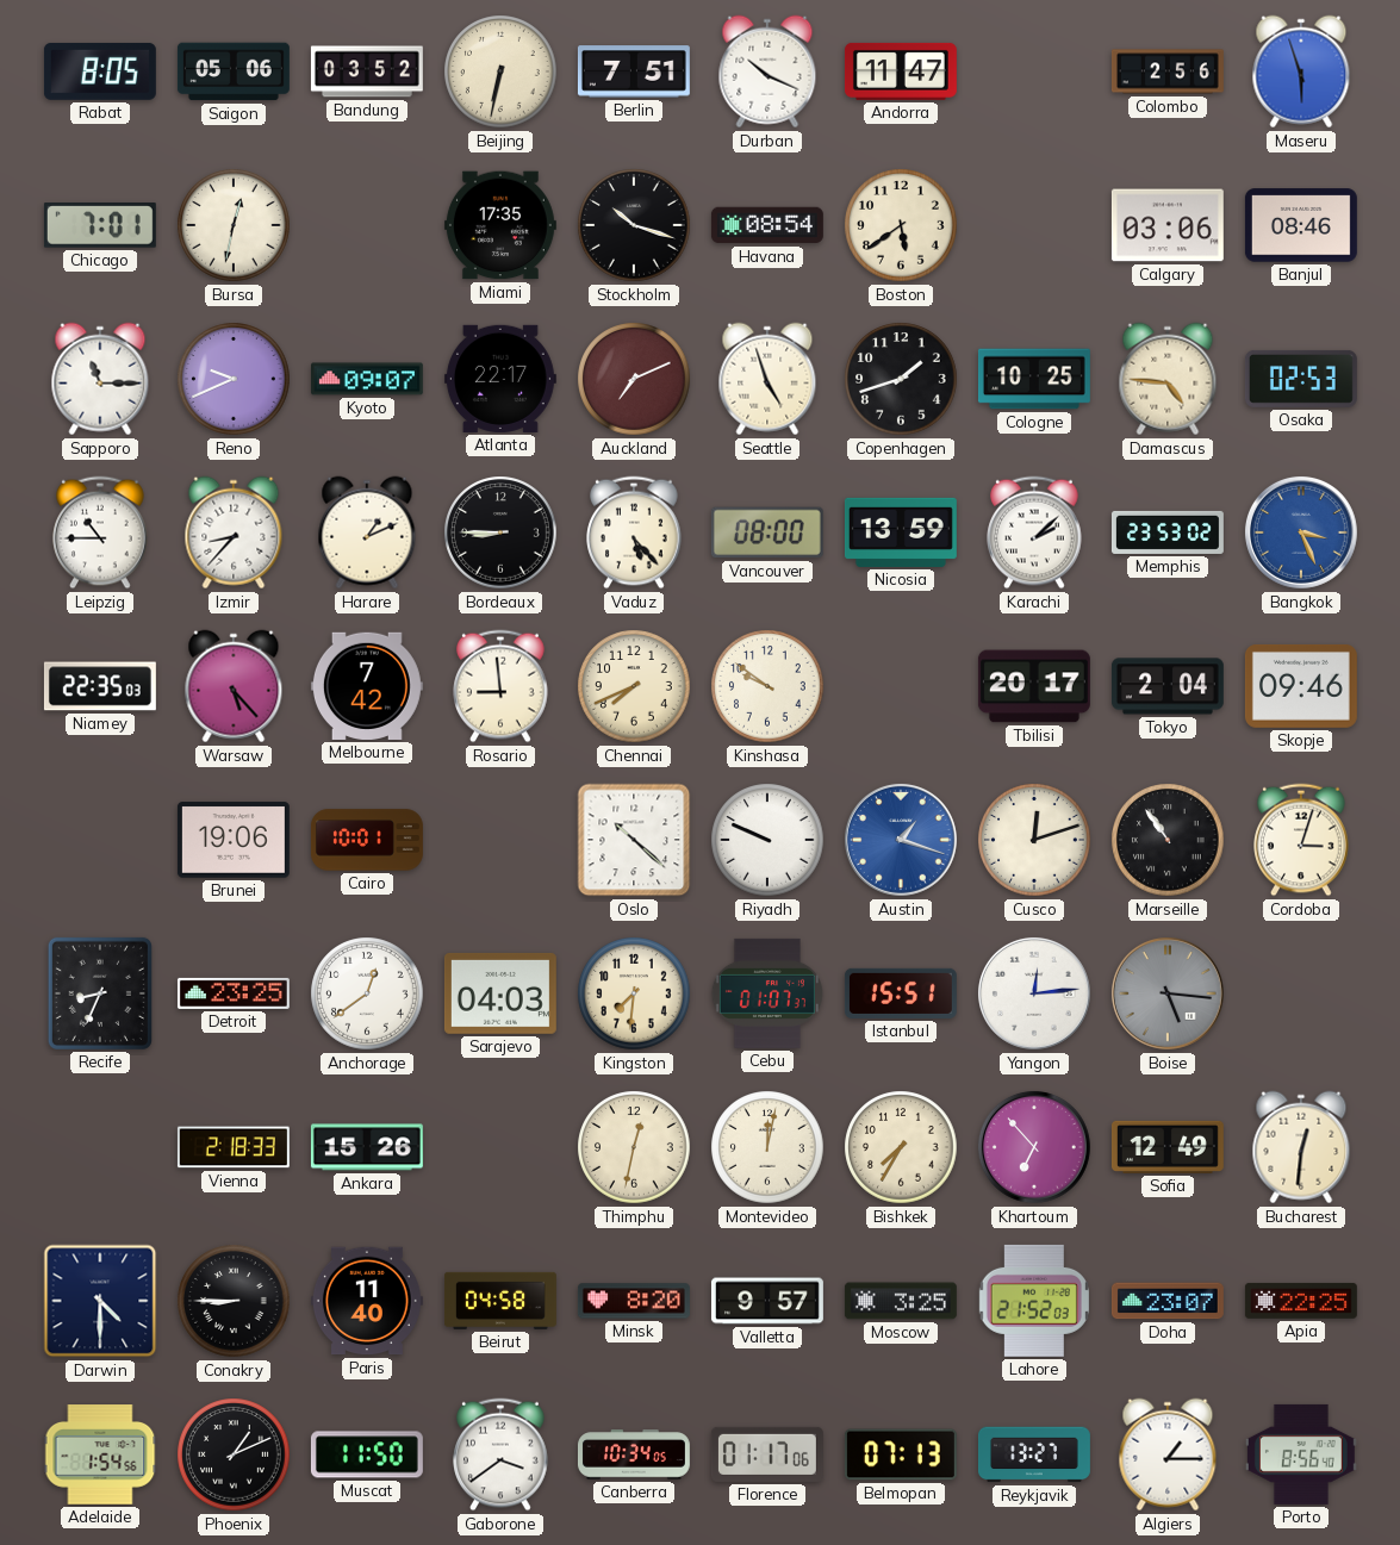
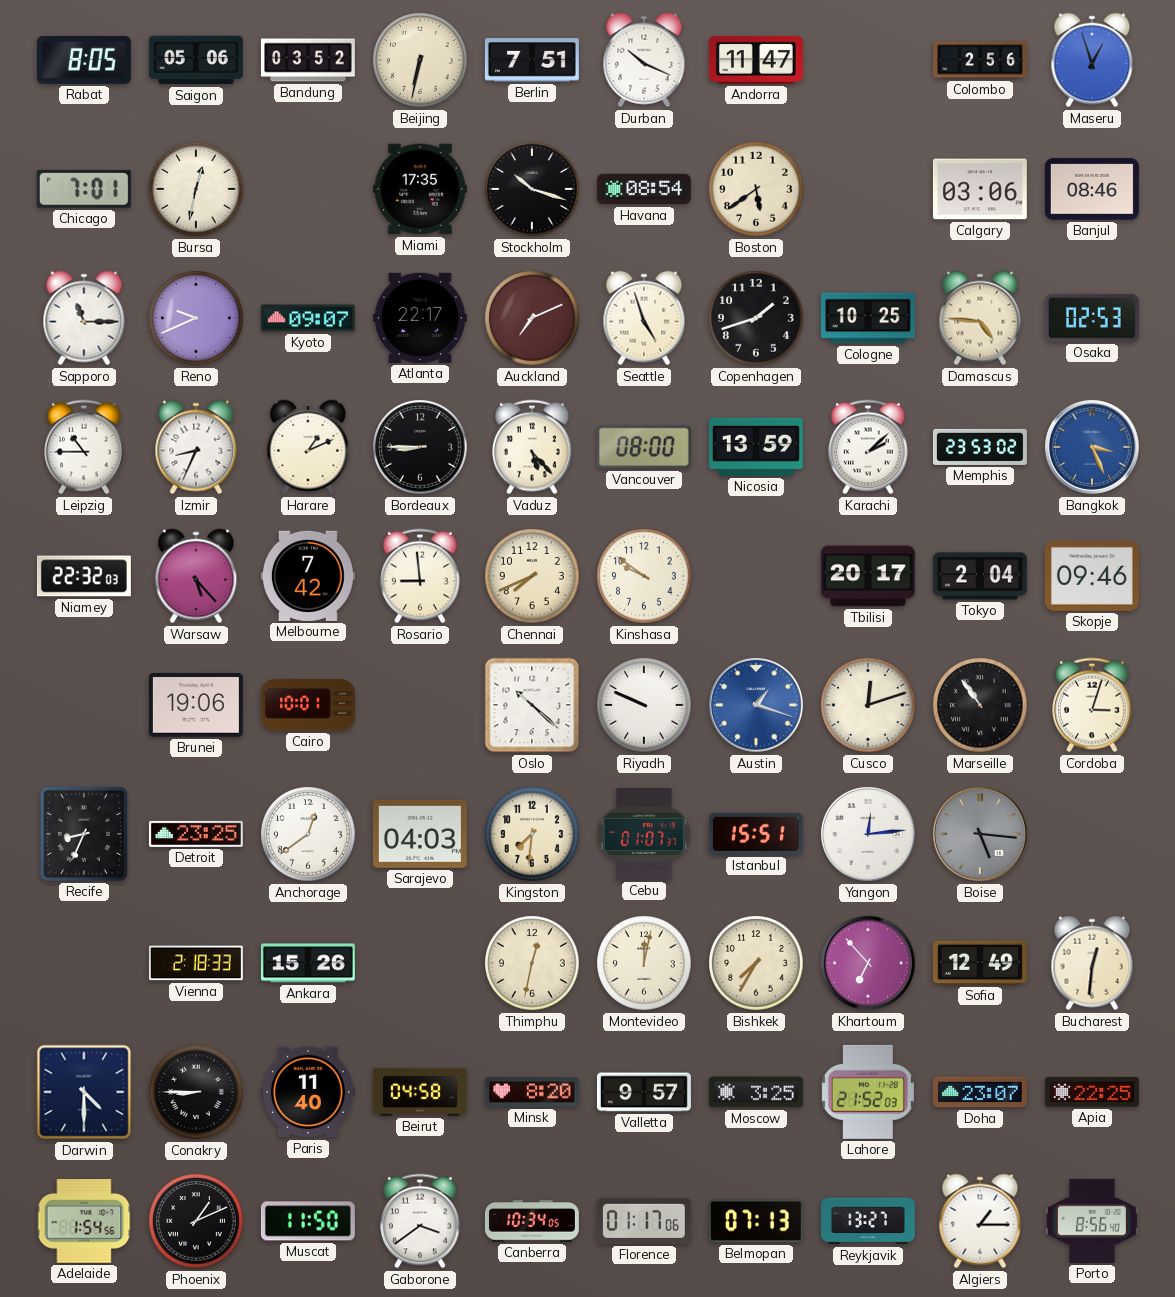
Maseru: 5:57 -> 12:57 (1092, 60)
Izmir: 8:37 -> 8:34 (196, 447)
Niamey: 22:35 -> 22:32 (84, 576)
